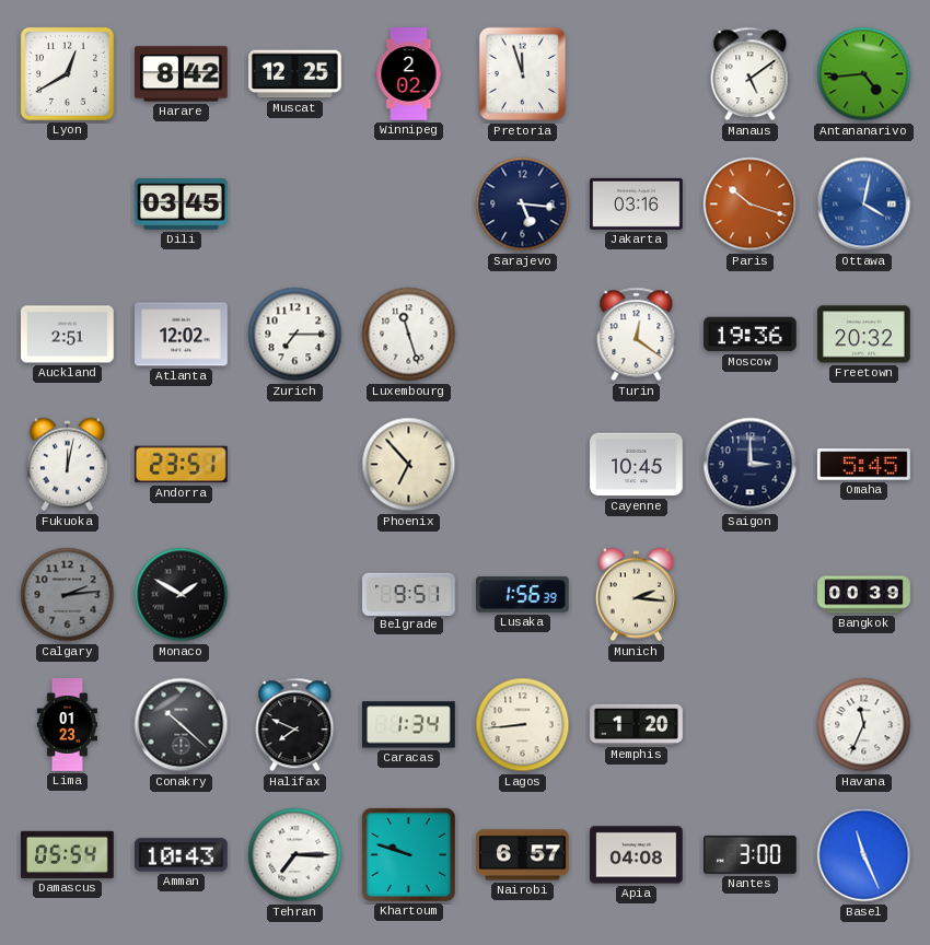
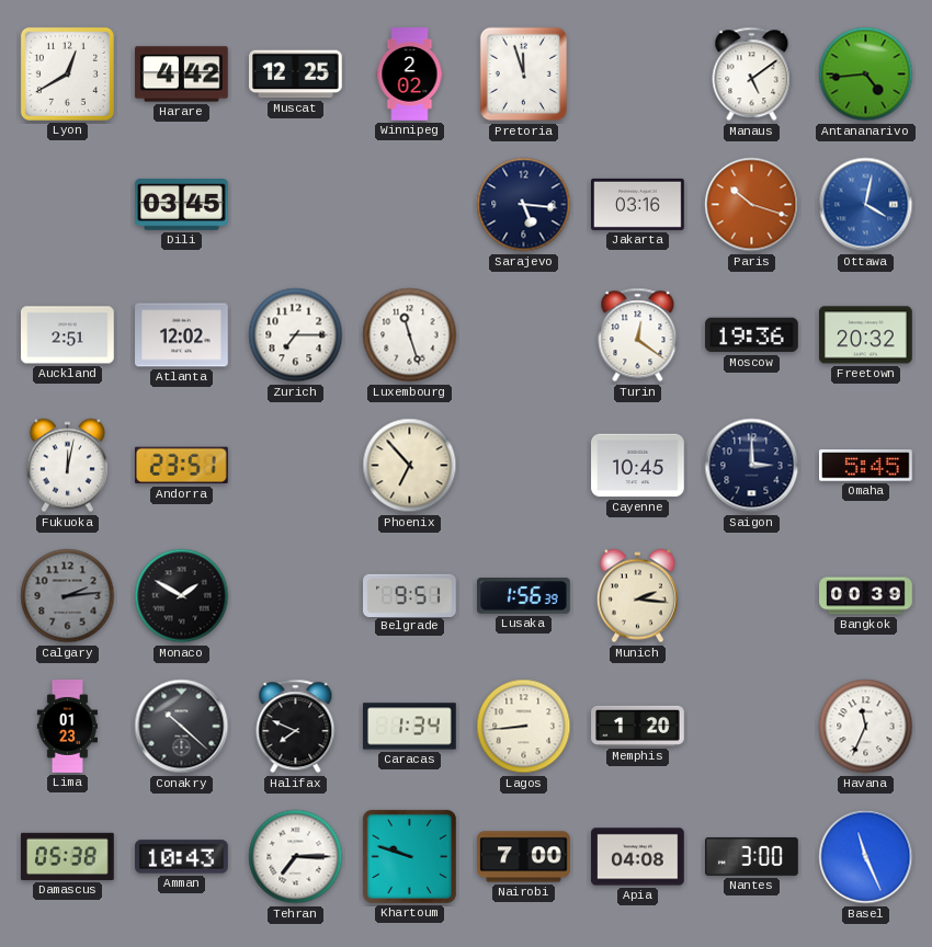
Harare: 8:42 -> 4:42 (182, 75)
Damascus: 05:54 -> 05:38 (68, 856)
Nairobi: 6:57 -> 7:00 (524, 857)
